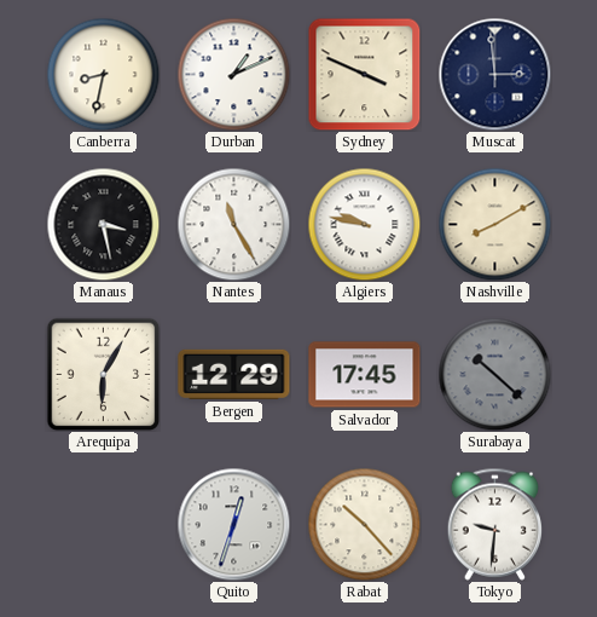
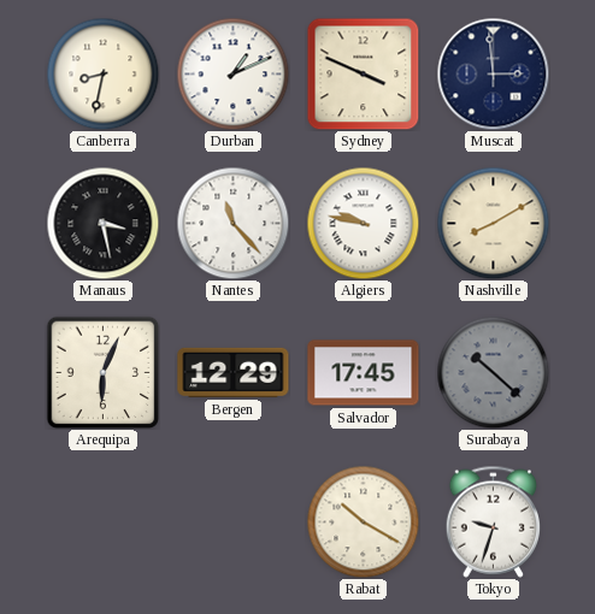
Nantes: 11:25 -> 11:23 (232, 223)
Arequipa: 6:05 -> 6:04 (102, 372)
Quito: 12:33 -> none (233, 524)
Rabat: 10:23 -> 10:20 (363, 521)
Tokyo: 9:31 -> 9:33 (493, 521)
